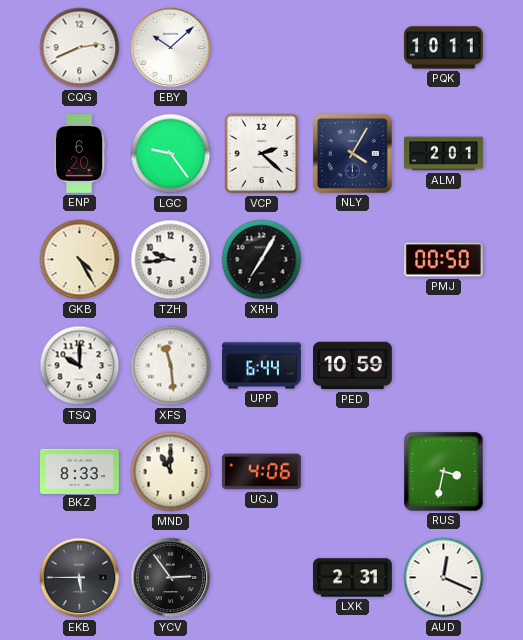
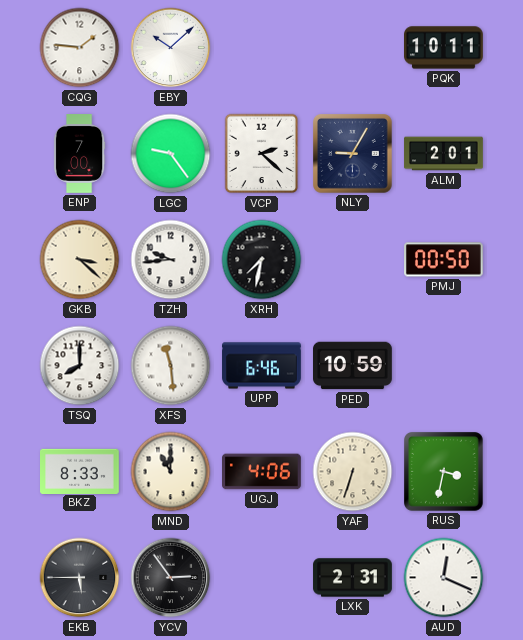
CQG: 2:41 -> 1:46 (80, 48)
ENP: 6:20 -> 7:00 (79, 154)
NLY: 4:05 -> 9:05 (353, 154)
GKB: 4:25 -> 3:22 (80, 260)
XRH: 7:05 -> 7:32 (262, 260)
TSQ: 10:00 -> 8:00 (80, 366)
UPP: 6:44 -> 6:46 (262, 366)
YAF: none -> 6:33 (353, 472)
